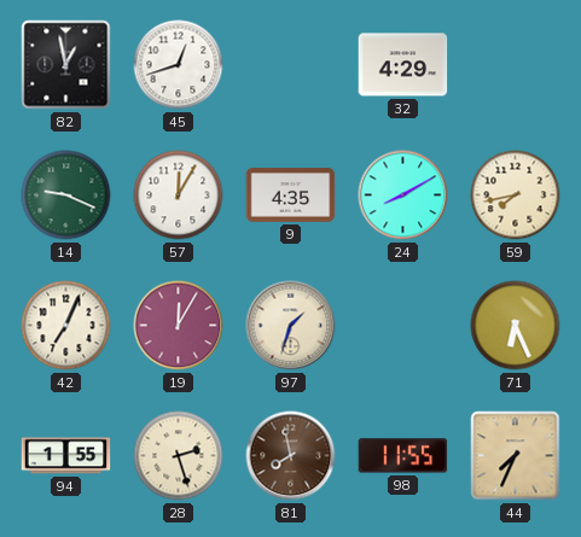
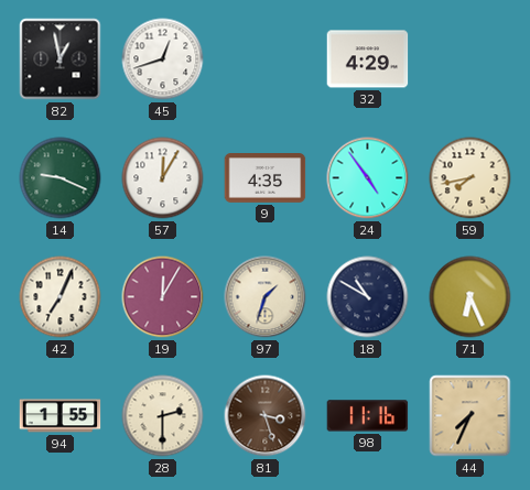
24: 8:10 -> 4:54 (368, 178)
18: none -> 10:50 (368, 297)
28: 2:27 -> 2:30 (163, 416)
81: 7:58 -> 3:27 (266, 416)
98: 11:55 -> 11:16 (368, 416)
